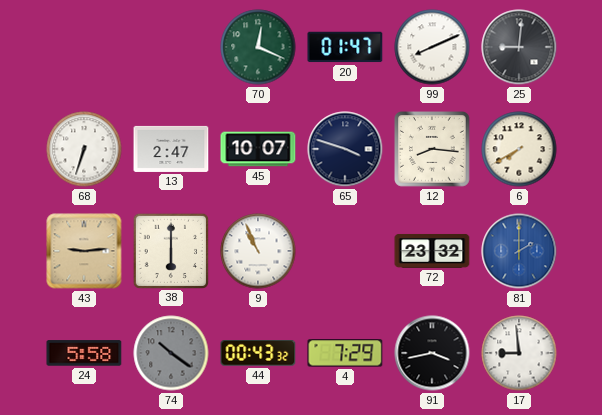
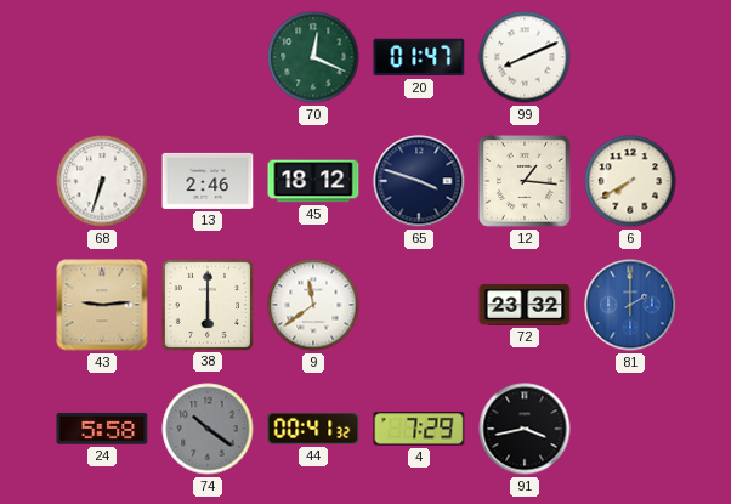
25: 9:01 -> none (519, 47)
13: 2:47 -> 2:46 (208, 181)
45: 10:07 -> 18:12 (313, 181)
12: 8:16 -> 1:16 (526, 182)
9: 10:56 -> 11:39 (313, 305)
44: 00:43 -> 00:41 (313, 429)
17: 8:59 -> none (519, 353)
